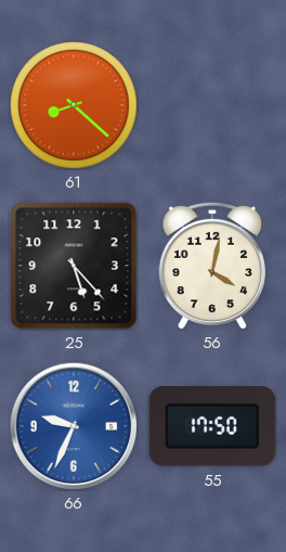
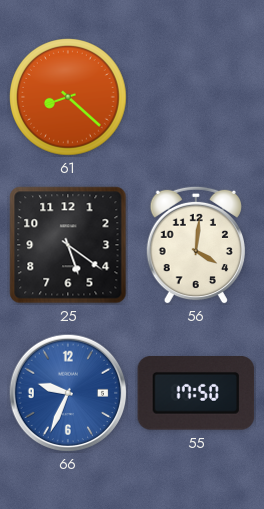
25: 5:23 -> 5:21 (68, 245)
56: 4:02 -> 4:01 (196, 245)
